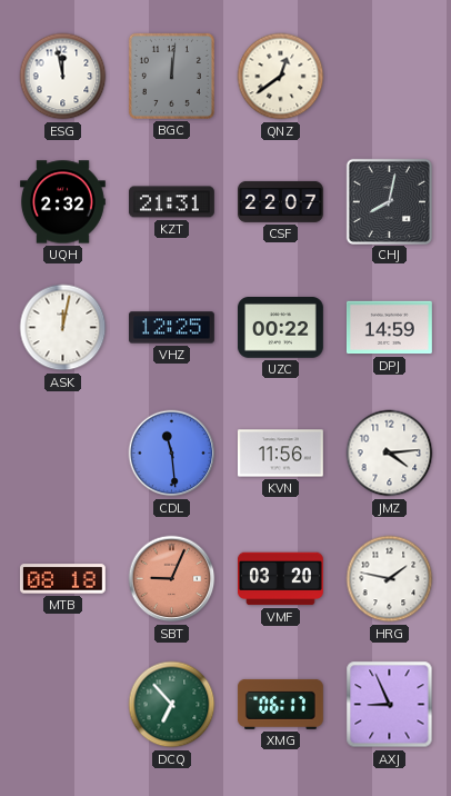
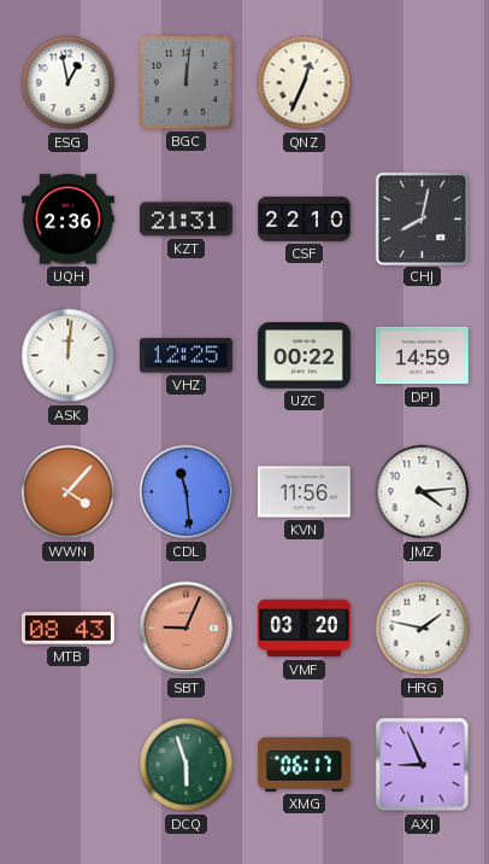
ESG: 11:58 -> 12:58 (69, 83)
QNZ: 12:39 -> 12:34 (305, 83)
UQH: 2:32 -> 2:36 (69, 220)
CSF: 22:07 -> 22:10 (304, 218)
ASK: 12:02 -> 12:01 (69, 356)
WWN: none -> 4:07 (69, 492)
MTB: 08:18 -> 08:43 (67, 629)
DCQ: 6:53 -> 5:57 (187, 765)
